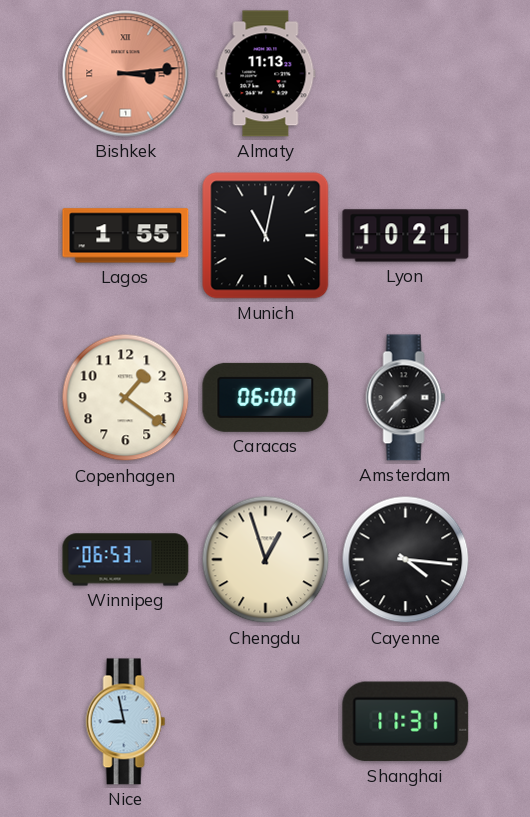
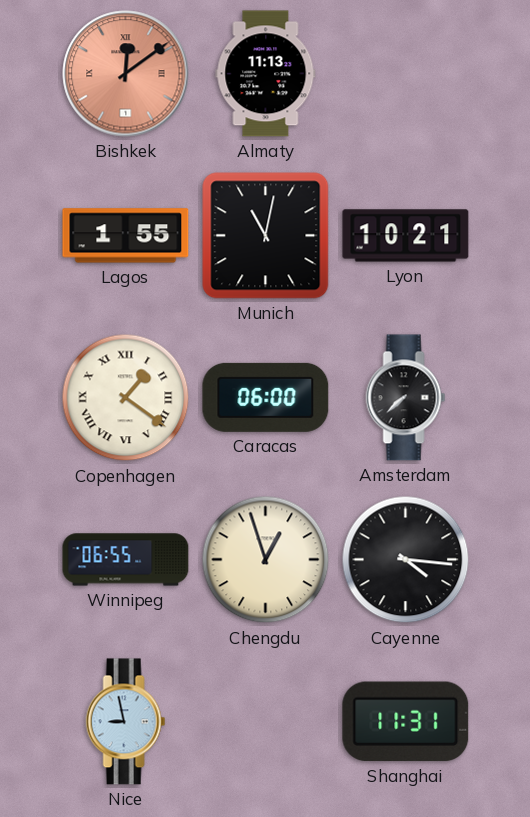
Bishkek: 3:14 -> 12:09 (126, 74)
Copenhagen numerals: Arabic -> Roman (126, 398)
Winnipeg: 06:53 -> 06:55 (126, 560)
